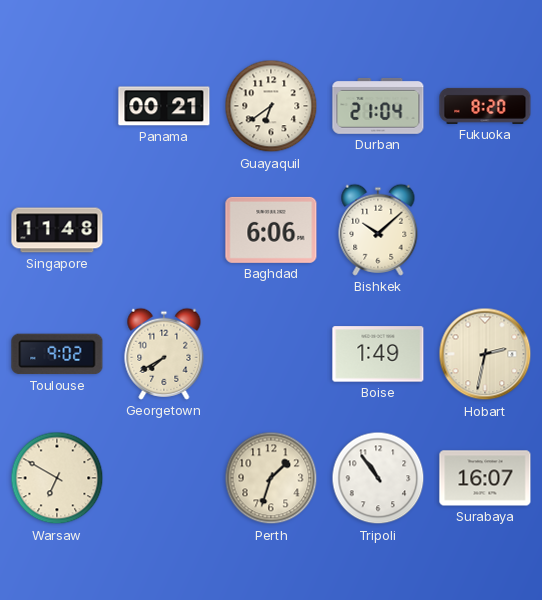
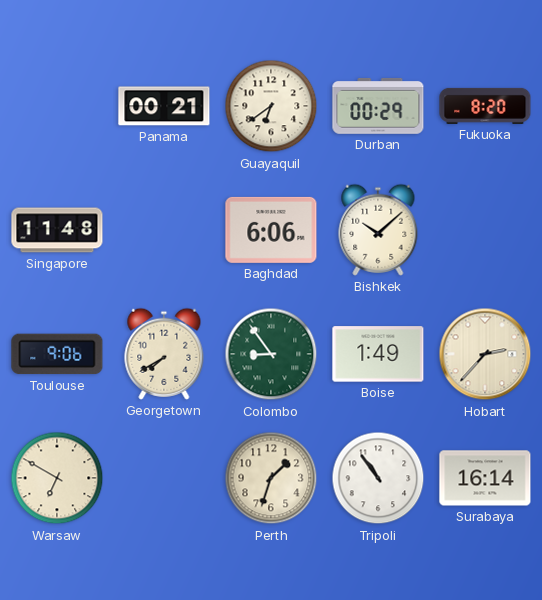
Durban: 21:04 -> 00:29 (378, 106)
Toulouse: 9:02 -> 9:06 (57, 354)
Colombo: none -> 8:54 (271, 354)
Hobart: 2:32 -> 2:37 (485, 354)
Surabaya: 16:07 -> 16:14 (485, 478)
